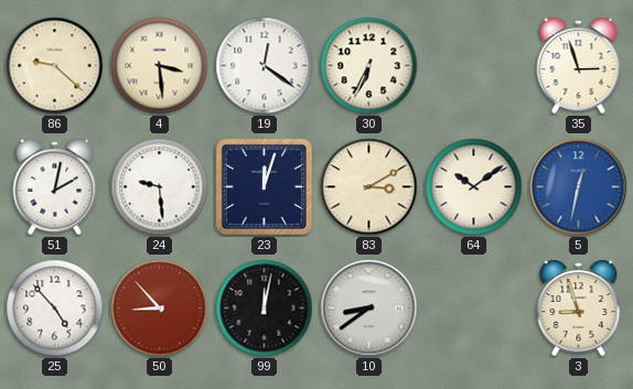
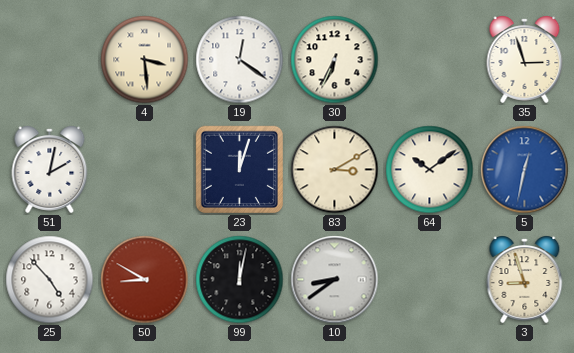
86: 9:22 -> none (55, 66)
24: 9:29 -> none (160, 187)
50: 8:53 -> 8:50 (145, 280)
